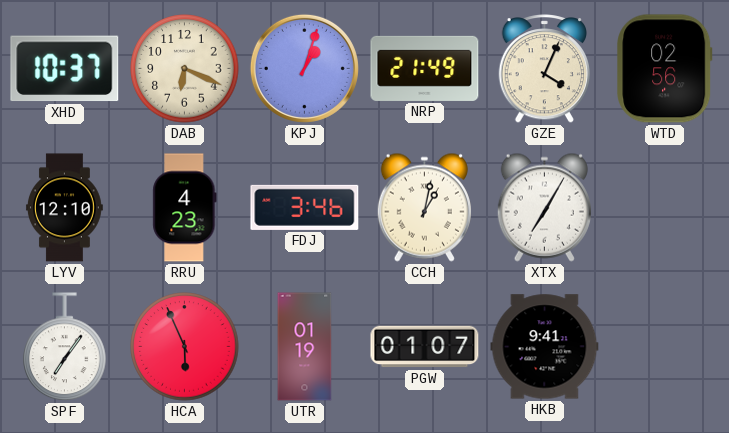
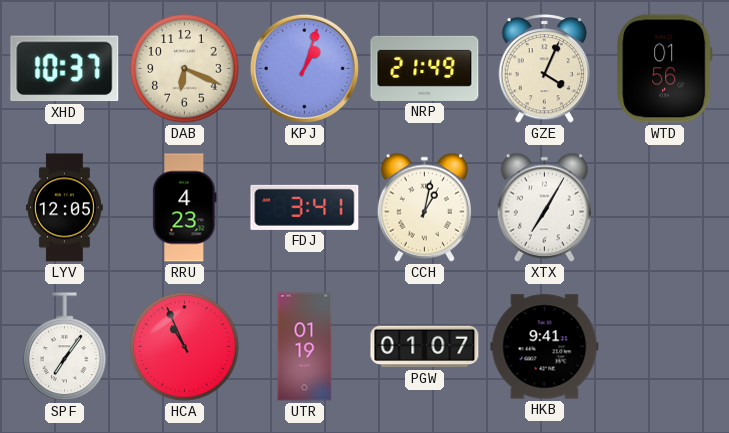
WTD: 02:56 -> 01:56 (665, 69)
LYV: 12:10 -> 12:05 (64, 208)
FDJ: 3:46 -> 3:41 (305, 207)
HCA: 5:56 -> 10:56 (185, 347)
